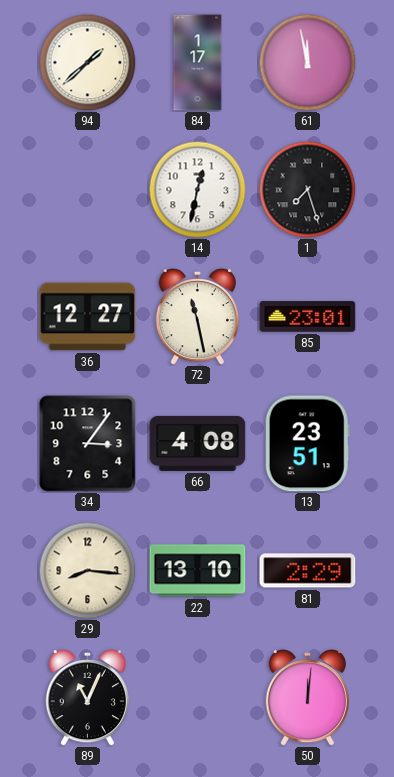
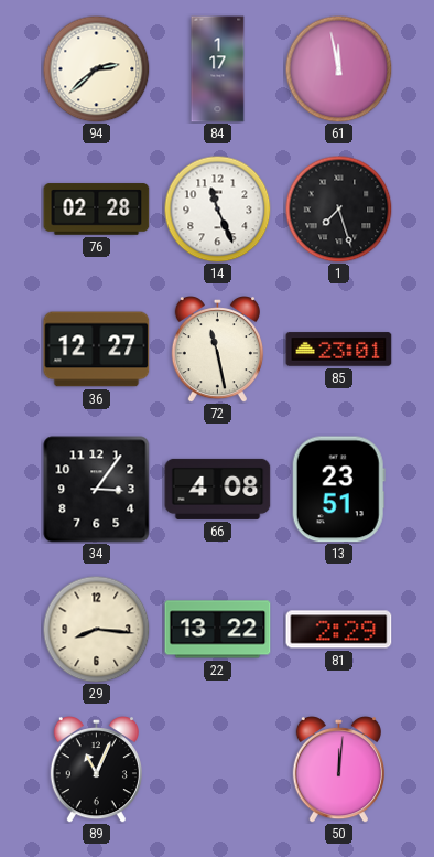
94: 1:38 -> 2:38 (96, 68)
76: none -> 02:28 (97, 210)
14: 12:32 -> 11:26 (217, 208)
22: 13:10 -> 13:22 (218, 630)
